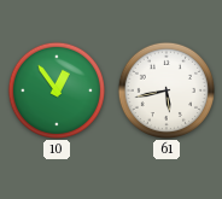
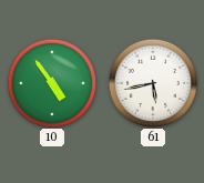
10: 12:54 -> 4:54 (51, 82)
